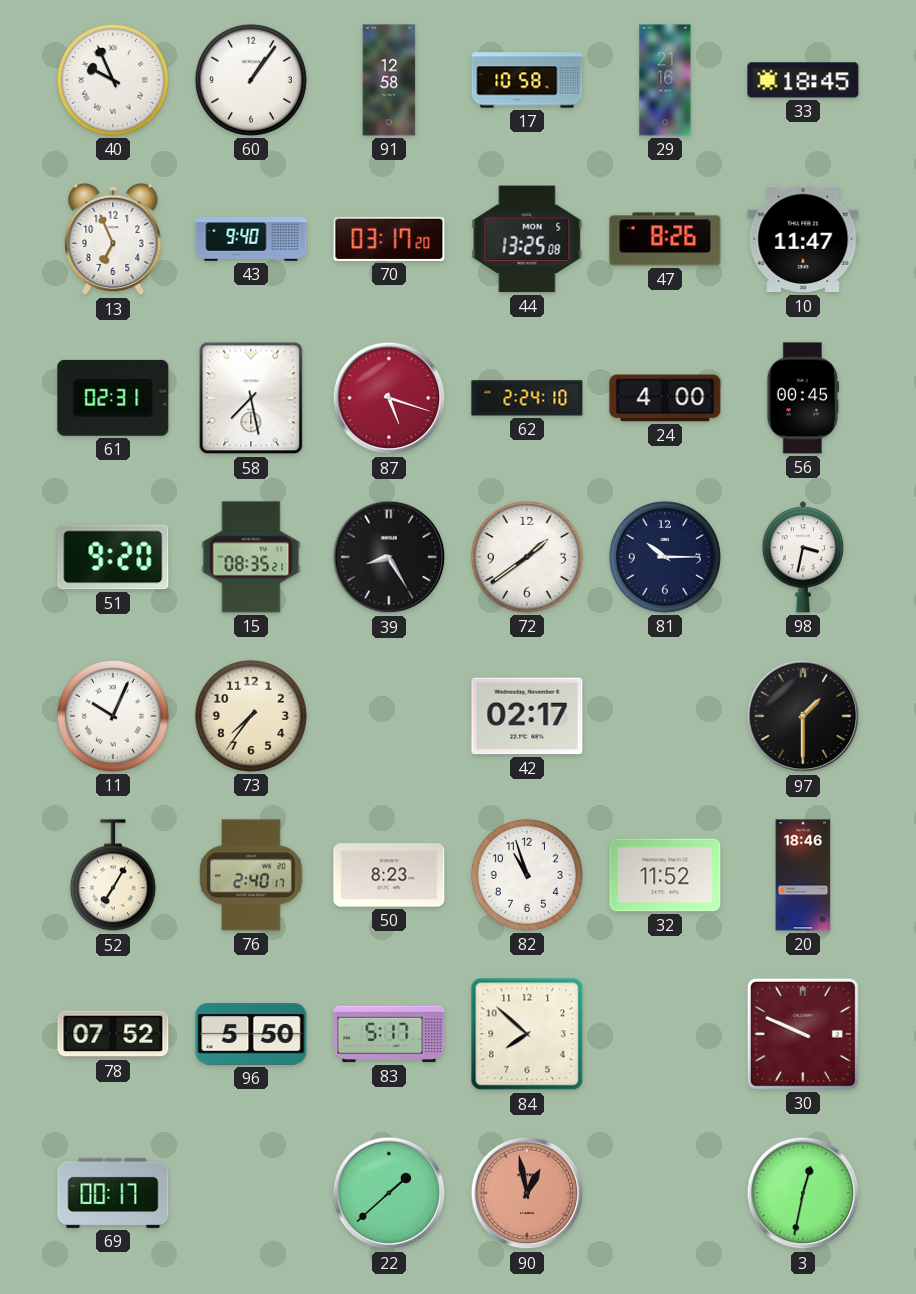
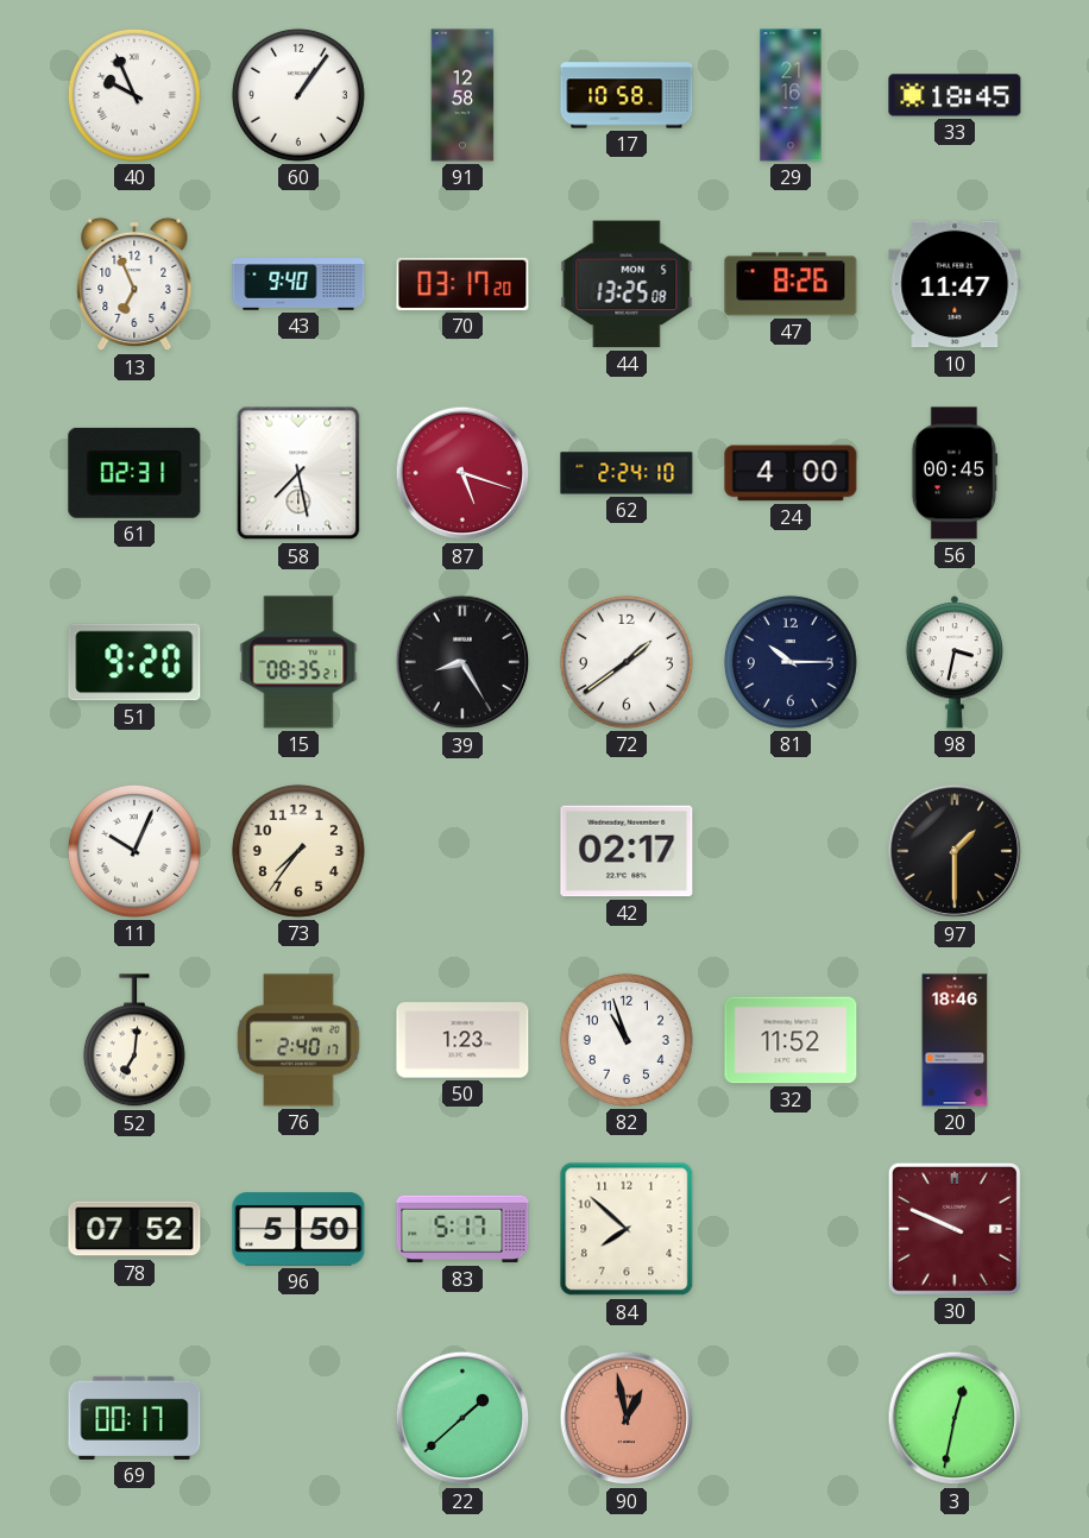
52: 7:05 -> 7:01 (134, 1041)
50: 8:23 -> 1:23 (462, 1040)
